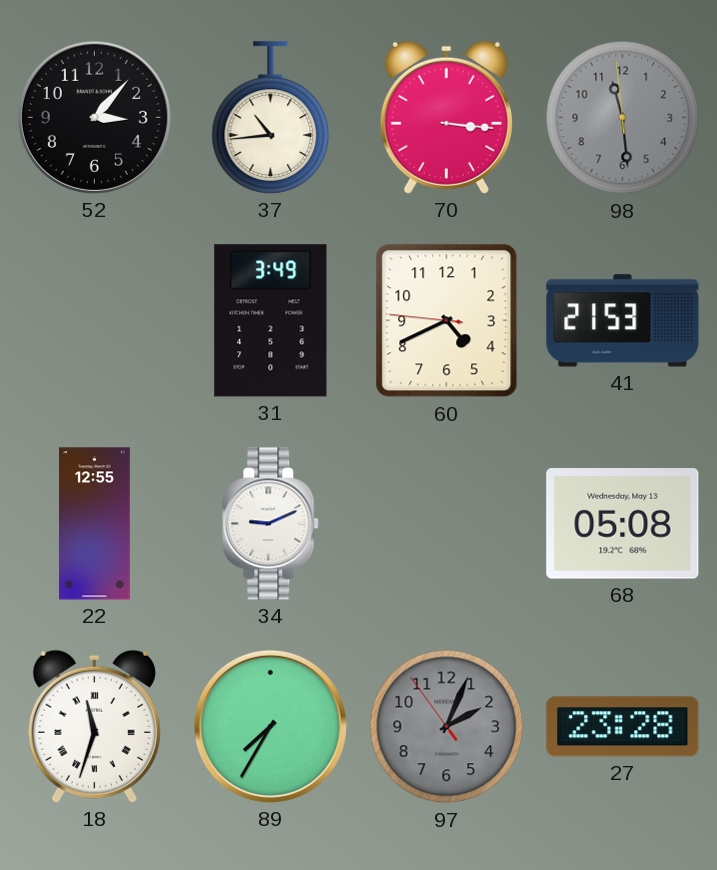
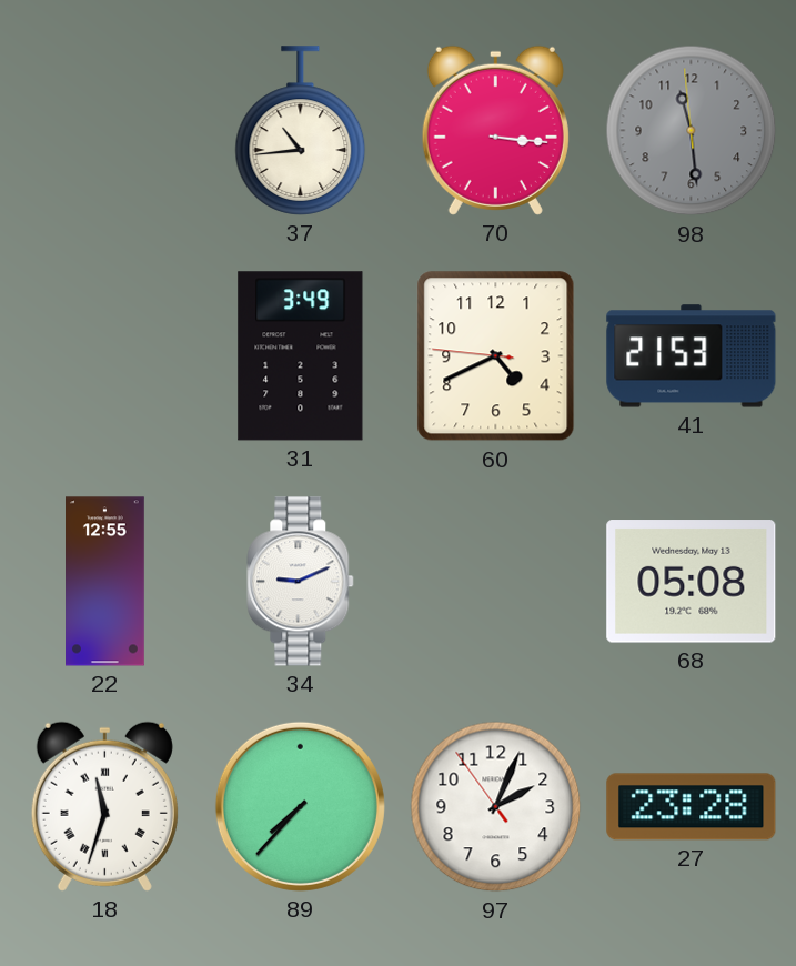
52: 3:07 -> none (94, 117)
89: 7:35 -> 7:37 (300, 806)
97 dial: grey -> white (496, 807)
